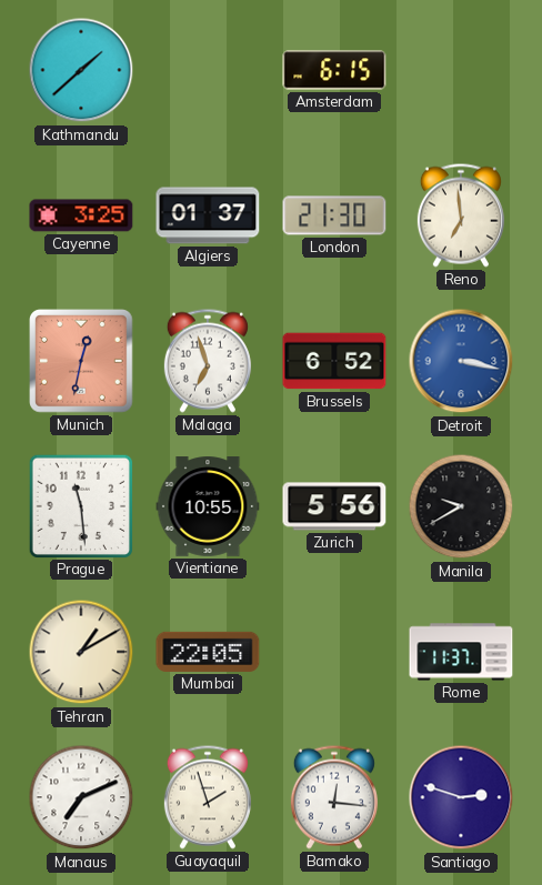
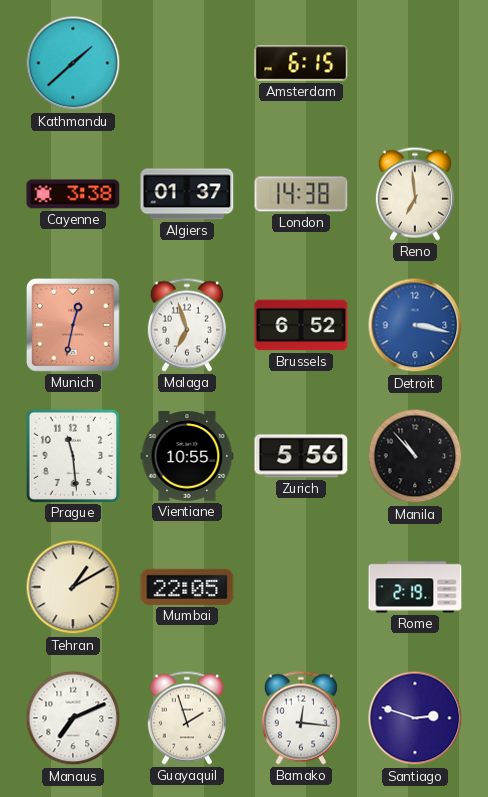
Cayenne: 3:25 -> 3:38 (73, 194)
London: 21:30 -> 14:38 (301, 194)
Manila: 9:40 -> 10:53 (415, 456)
Rome: 11:37 -> 2:19 (415, 587)
